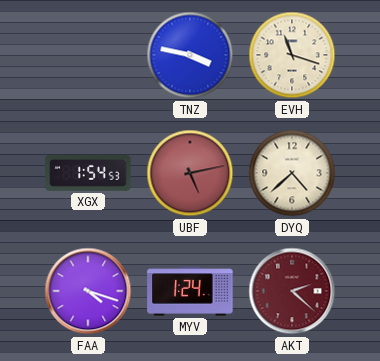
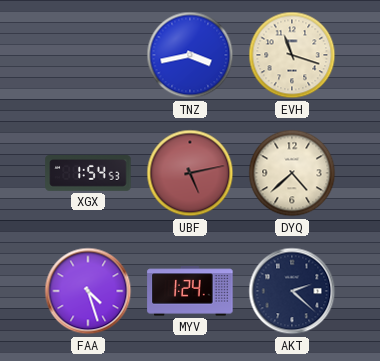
TNZ: 3:47 -> 3:43 (190, 55)
FAA: 4:18 -> 4:27 (88, 291)
AKT dial: burgundy -> navy (292, 291)
